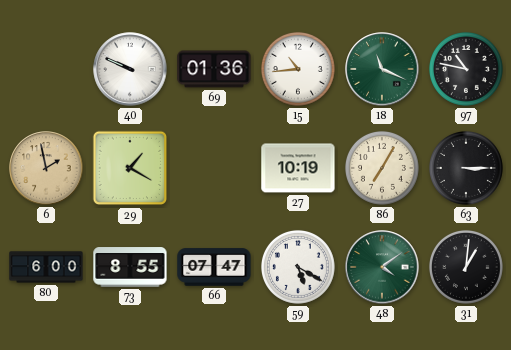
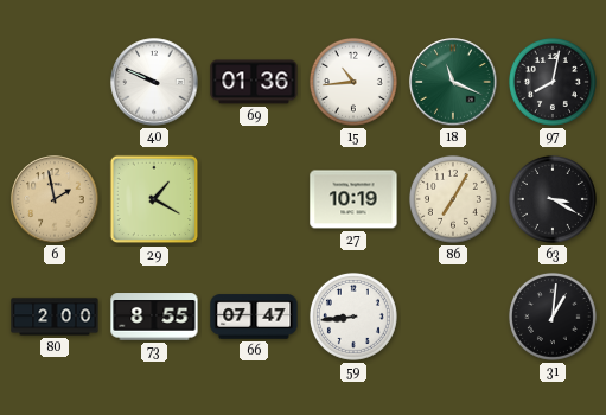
97: 10:47 -> 8:02 (553, 82)
63: 3:15 -> 3:20 (553, 199)
80: 6:00 -> 2:00 (55, 317)
59: 5:20 -> 8:44 (353, 317)
48: 4:09 -> none (382, 267)
